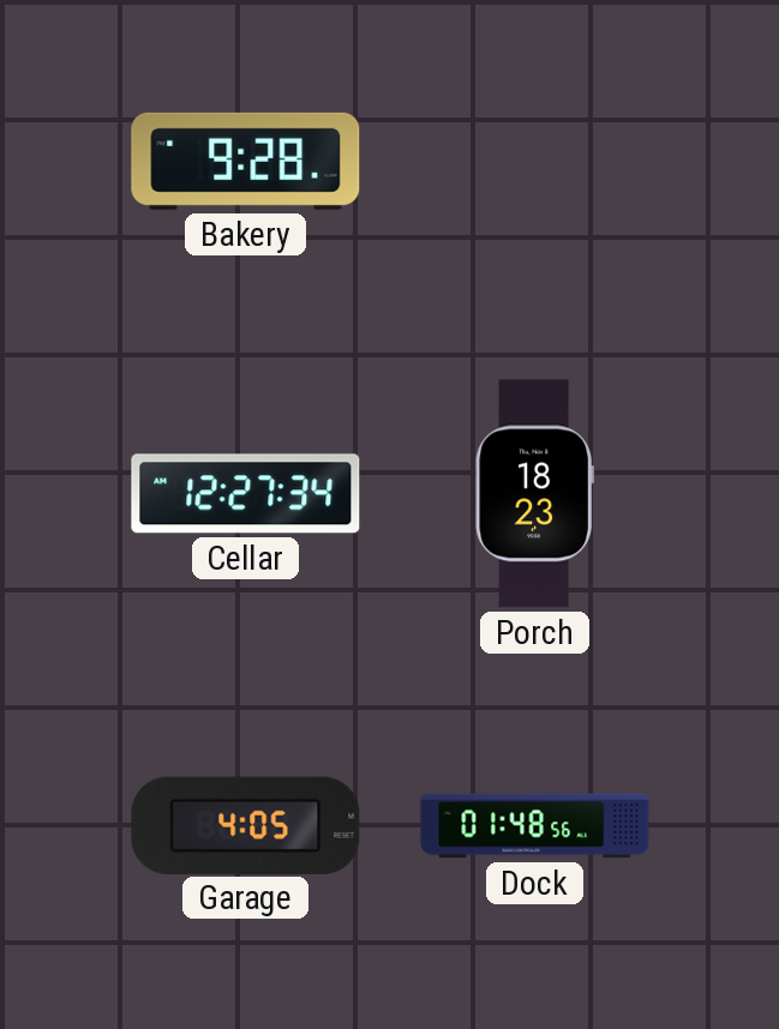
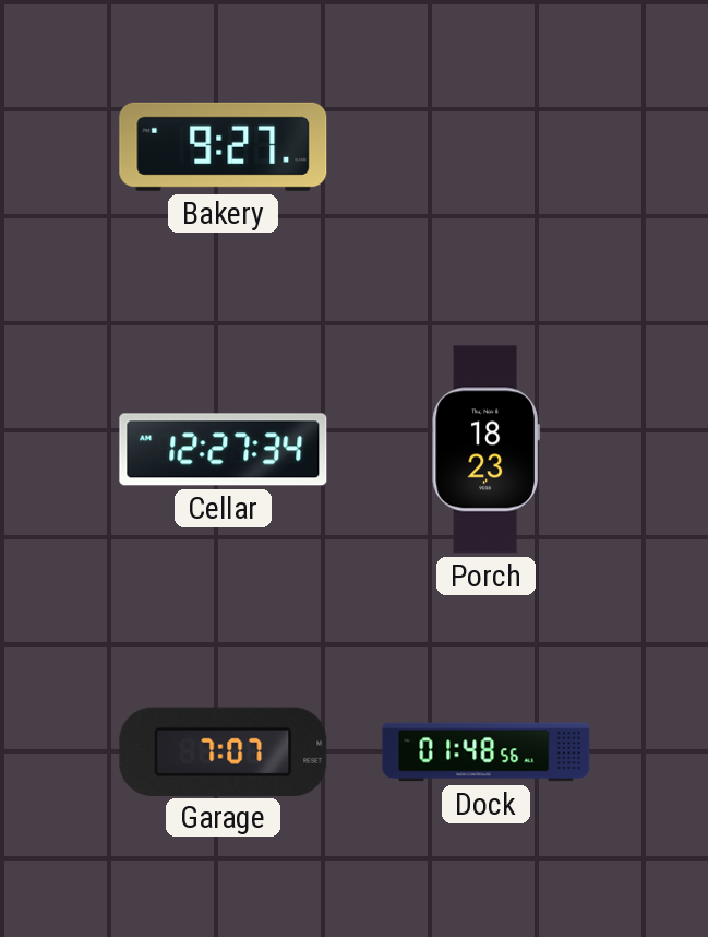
Bakery: 9:28 -> 9:27 (224, 146)
Garage: 4:05 -> 7:07 (224, 751)
